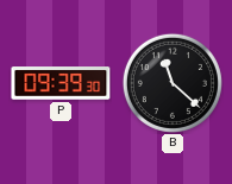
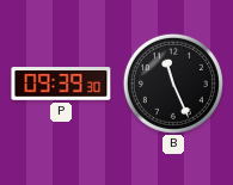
B: 11:22 -> 11:26 (173, 84)
